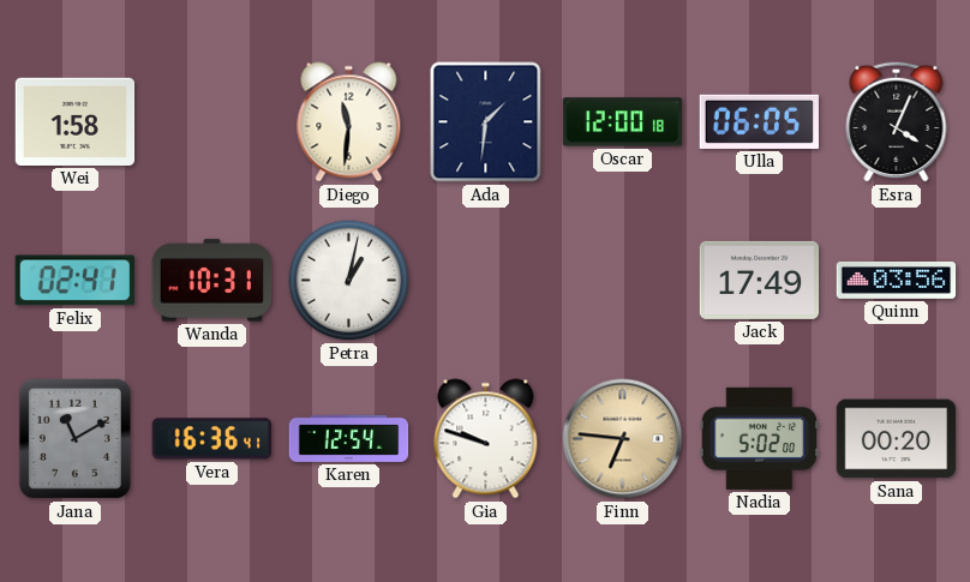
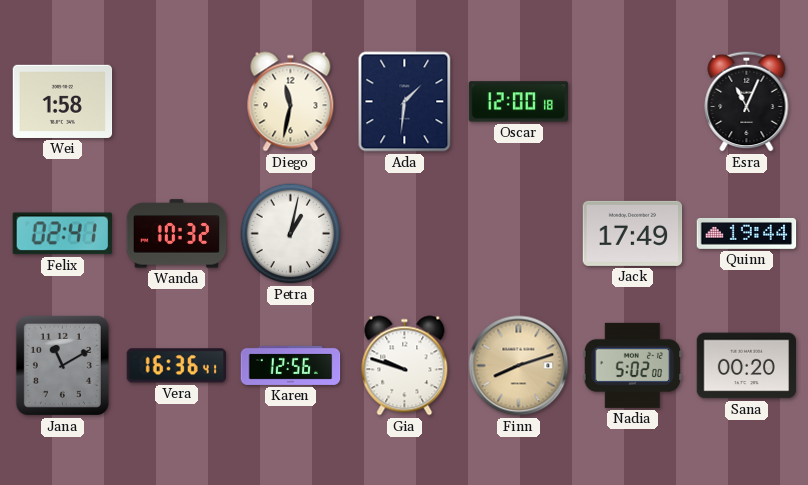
Diego: 11:31 -> 11:32 (291, 102)
Ulla: 06:05 -> none (760, 121)
Esra: 4:04 -> 11:04 (747, 101)
Wanda: 10:31 -> 10:32 (177, 234)
Quinn: 03:56 -> 19:44 (747, 233)
Karen: 12:54 -> 12:56 (291, 365)
Finn: 6:46 -> 8:12 (519, 366)
